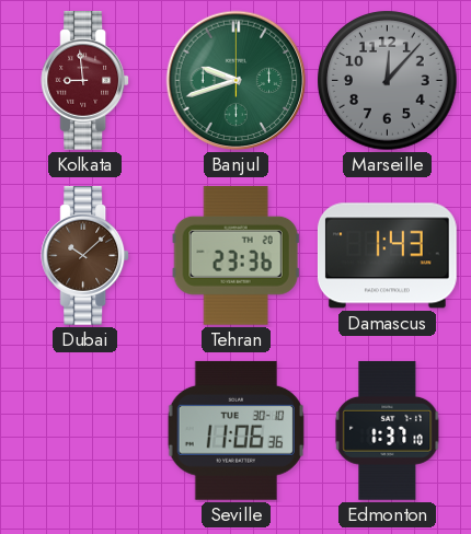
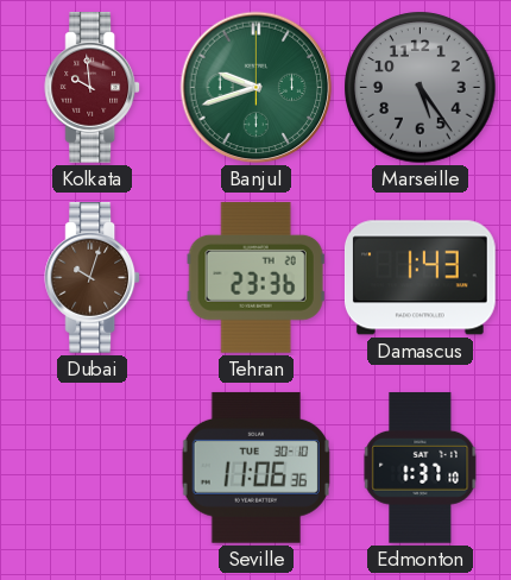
Kolkata: 8:59 -> 9:59 (93, 88)
Marseille: 12:07 -> 5:24 (421, 88)
Dubai: 10:08 -> 10:03 (93, 278)
